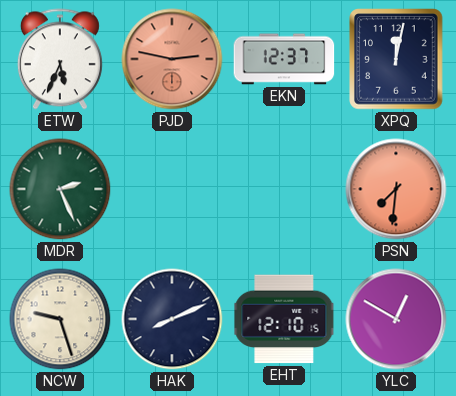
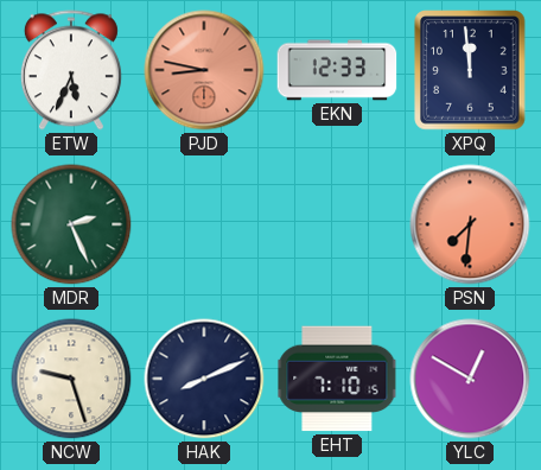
PJD: 2:47 -> 8:47 (204, 70)
EKN: 12:37 -> 12:33 (337, 70)
XPQ: 12:02 -> 11:59 (470, 70)
EHT: 12:10 -> 7:10 (337, 379)
